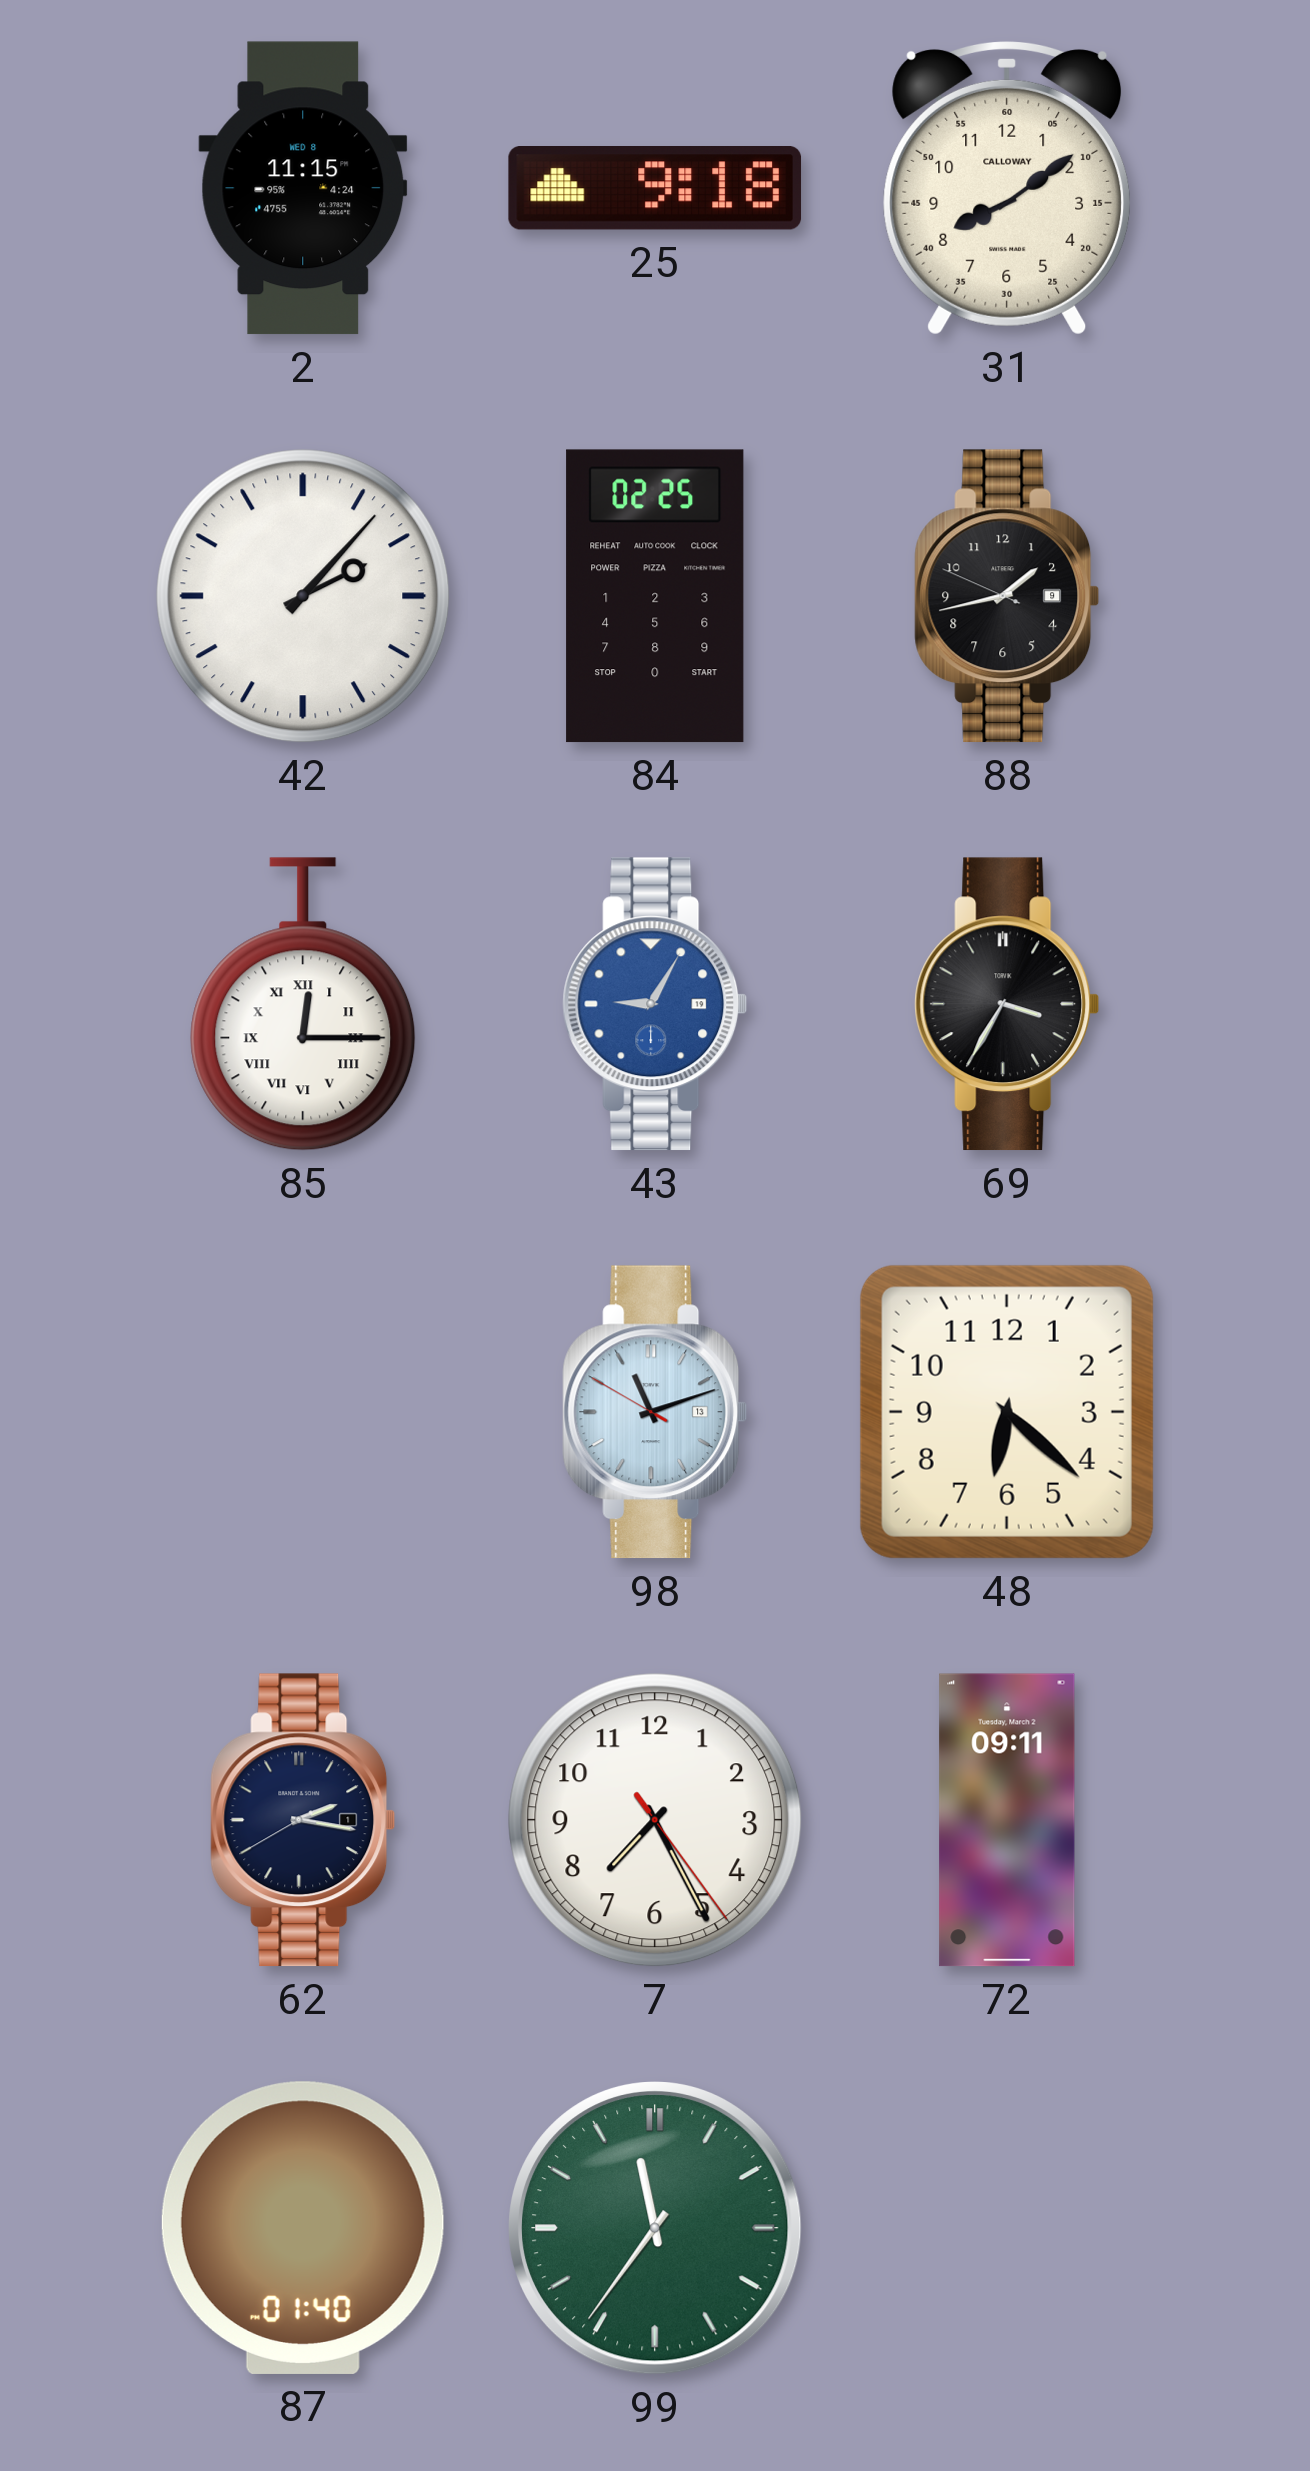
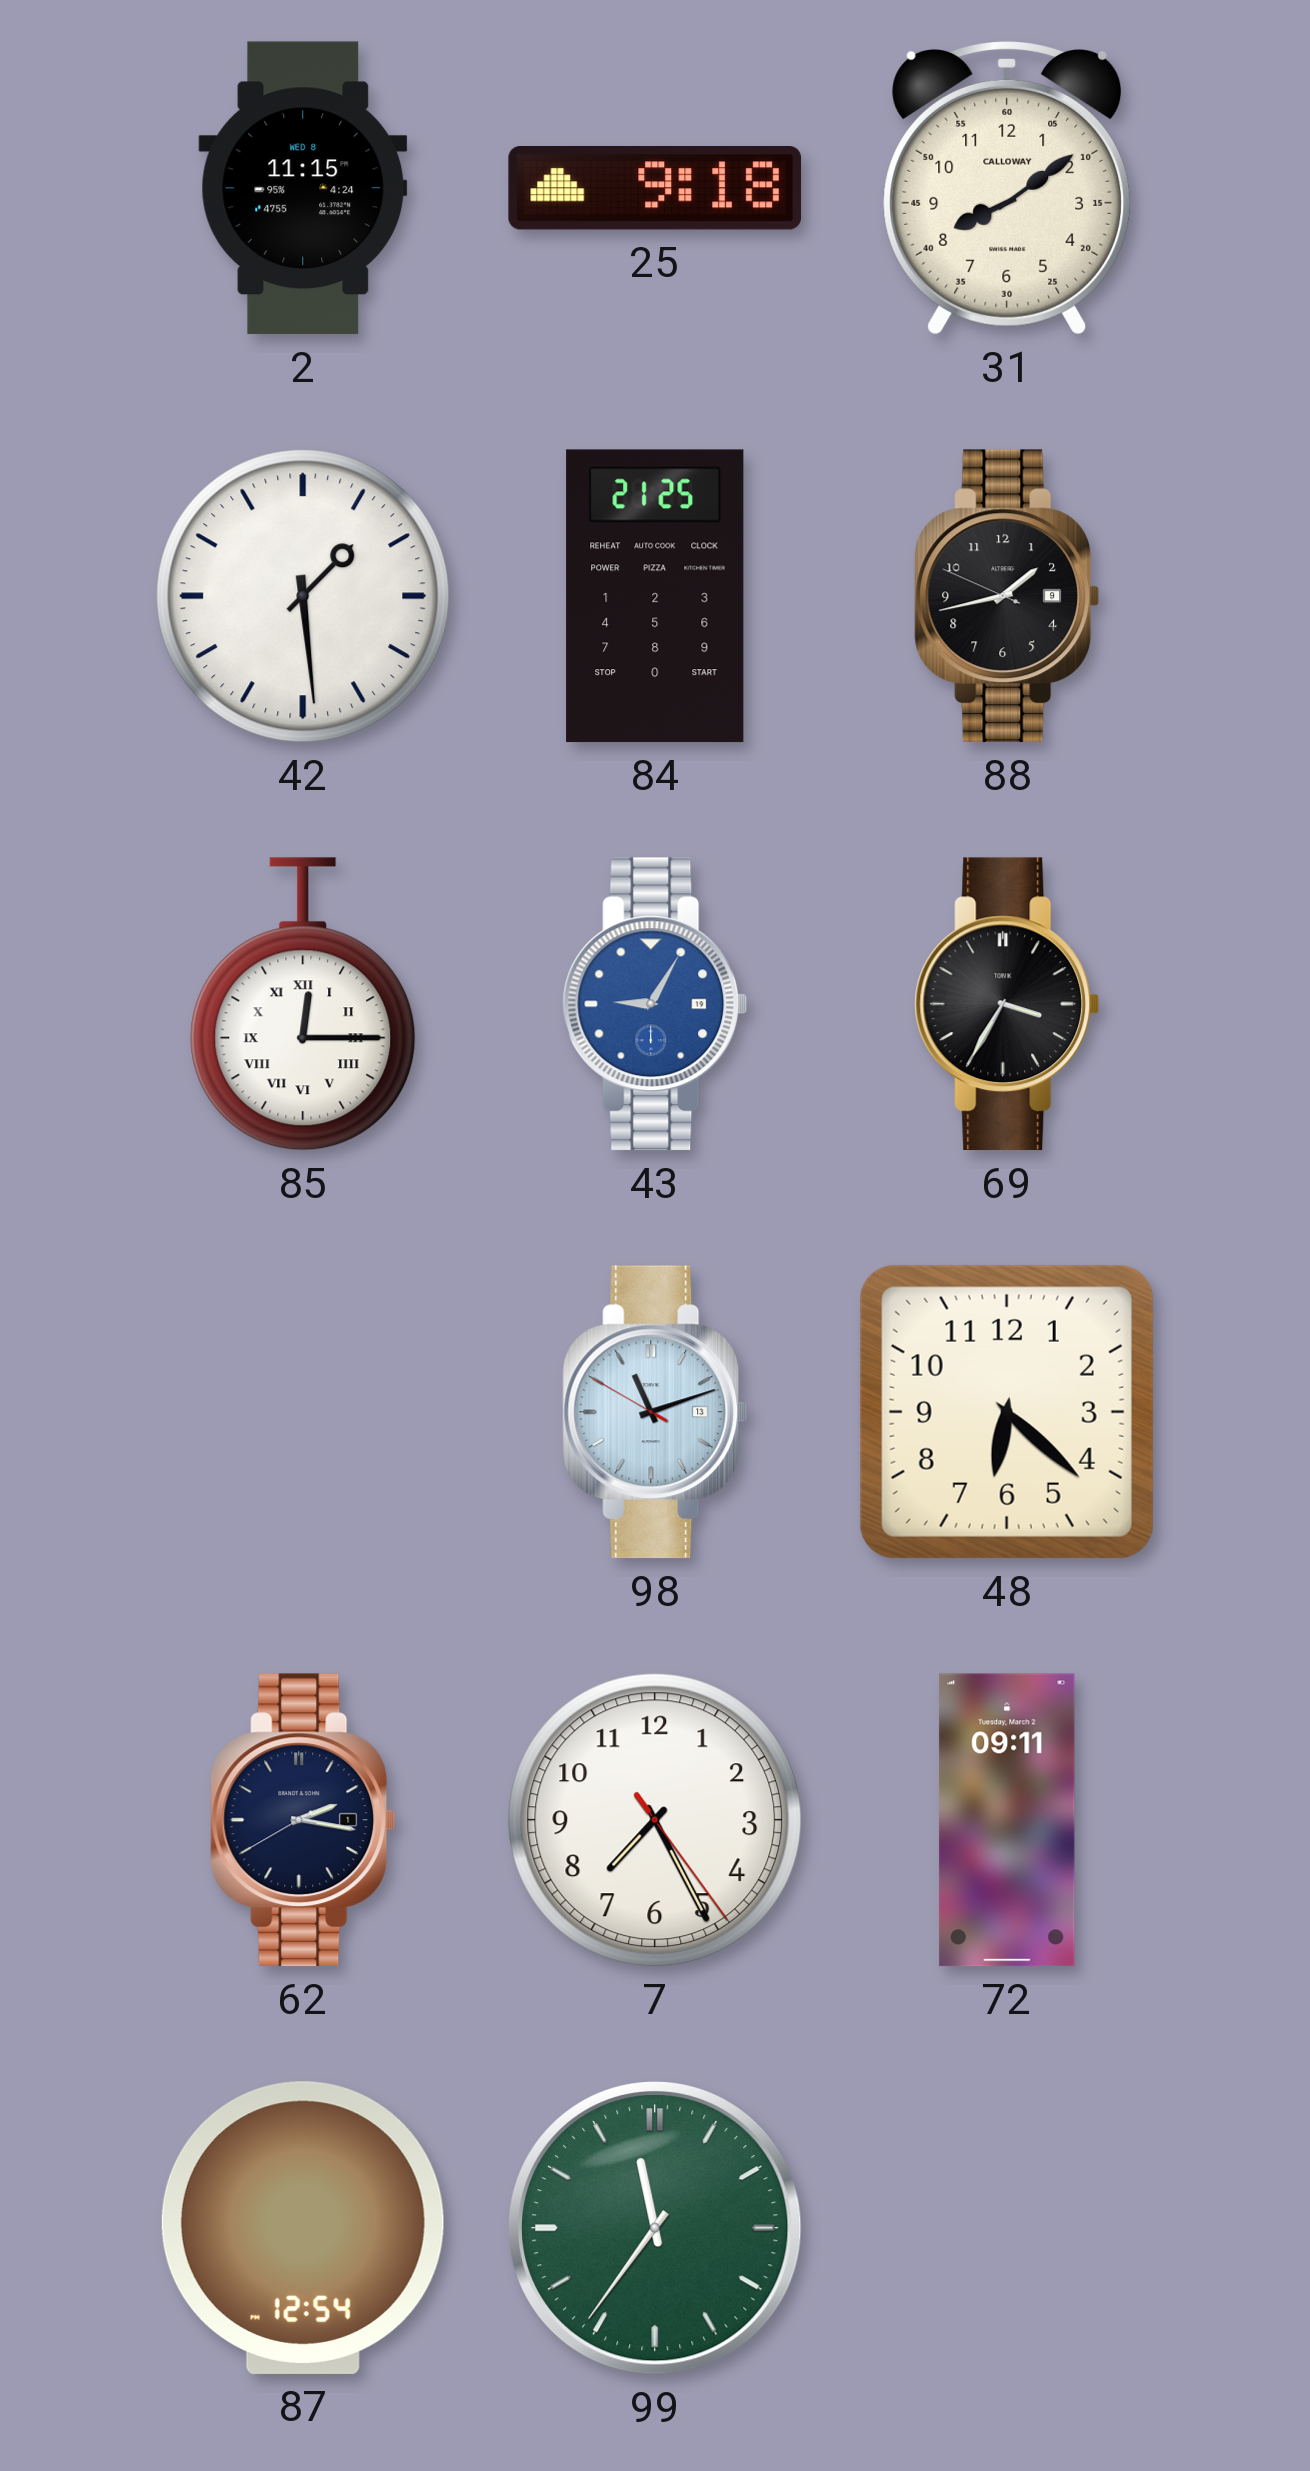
42: 2:07 -> 1:29 (303, 596)
84: 02:25 -> 21:25 (655, 596)
87: 01:40 -> 12:54 (303, 2228)
